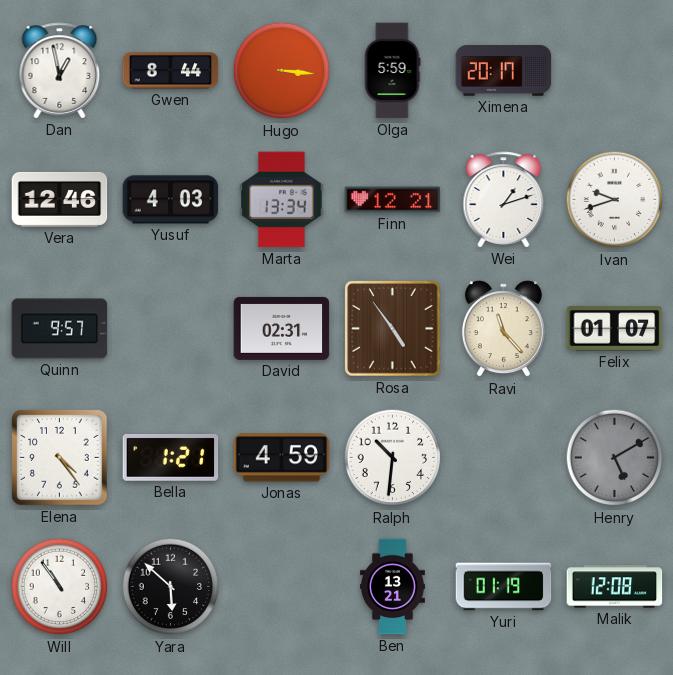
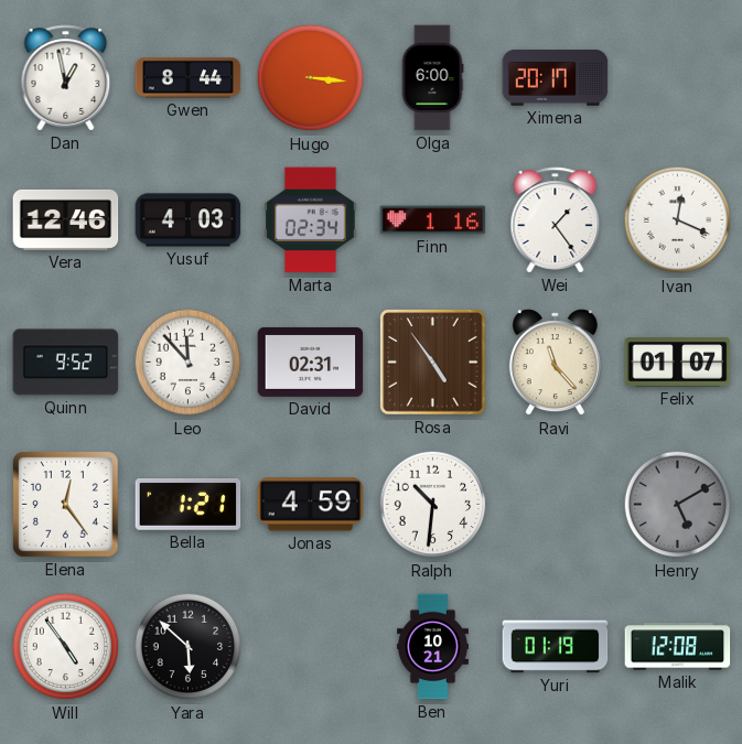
Olga: 5:59 -> 6:00 (432, 78)
Marta: 13:34 -> 02:34 (311, 220)
Finn: 12:21 -> 1:16 (433, 220)
Wei: 1:12 -> 1:24 (556, 220)
Ivan: 9:42 -> 12:19 (678, 220)
Quinn: 9:57 -> 9:52 (66, 363)
Leo: none -> 11:53 (189, 363)
Elena: 4:24 -> 12:24 (66, 505)
Will: 10:54 -> 4:54 (66, 647)
Ben: 13:21 -> 10:21 (432, 647)
